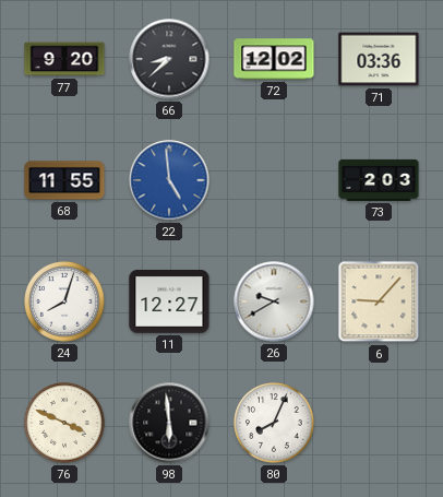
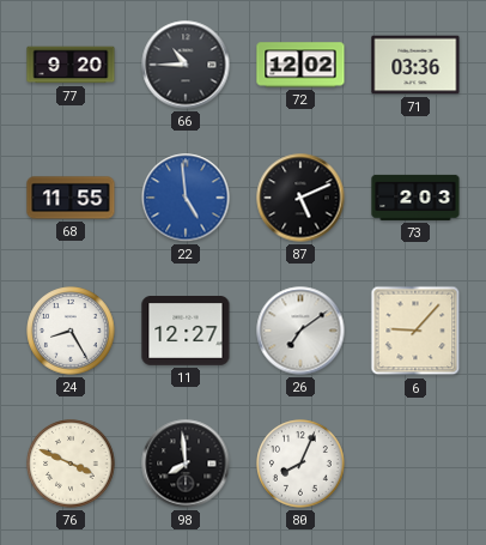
66: 8:38 -> 10:45 (186, 65)
87: none -> 5:11 (300, 198)
24: 8:03 -> 8:25 (71, 331)
26: 9:40 -> 7:09 (300, 331)
98: 5:59 -> 7:59 (186, 464)
